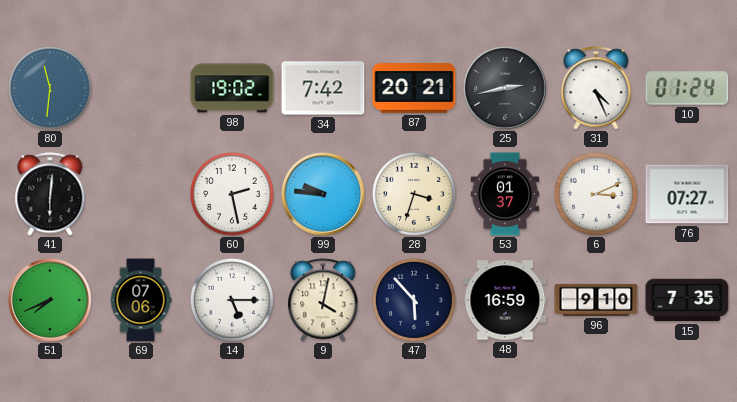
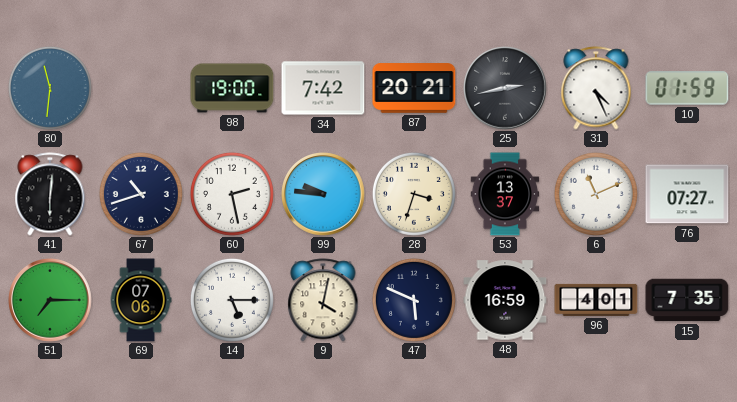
98: 19:02 -> 19:00 (232, 88)
10: 01:24 -> 01:59 (687, 88)
67: none -> 10:42 (141, 194)
53: 01:37 -> 13:37 (505, 194)
6: 3:11 -> 11:11 (596, 194)
51: 7:41 -> 7:15 (51, 301)
47: 5:53 -> 5:49 (414, 300)
96: 9:10 -> 4:01 (596, 300)
